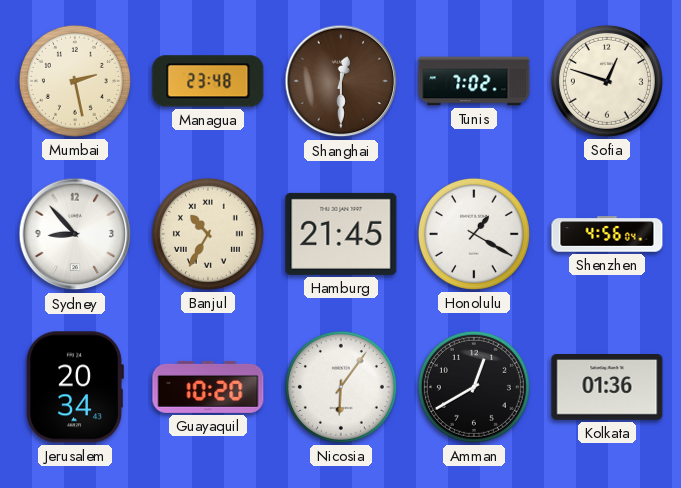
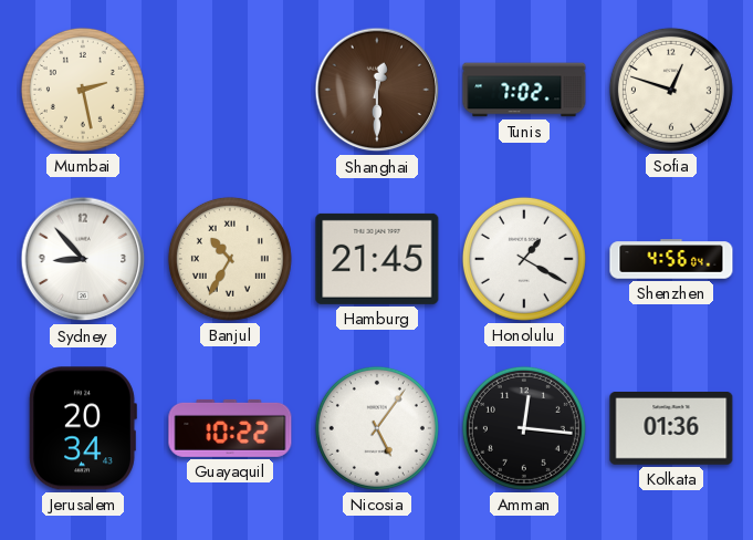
Managua: 23:48 -> none (208, 81)
Guayaquil: 10:20 -> 10:22 (230, 428)
Nicosia: 6:06 -> 5:06 (377, 428)
Amman: 12:40 -> 12:16 (524, 428)
